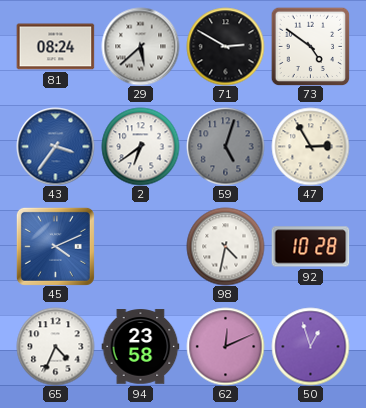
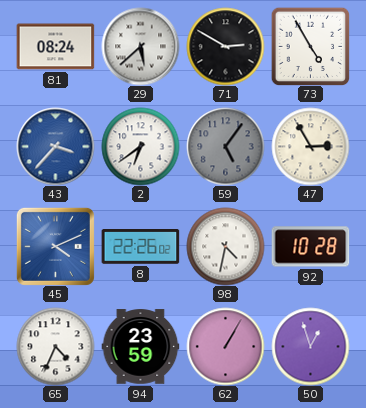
73: 4:51 -> 4:55 (310, 46)
43: 3:36 -> 3:37 (55, 146)
59: 5:03 -> 5:06 (225, 146)
8: none -> 22:26 (140, 247)
94: 23:58 -> 23:59 (140, 347)
62: 12:11 -> 1:05 (225, 346)
